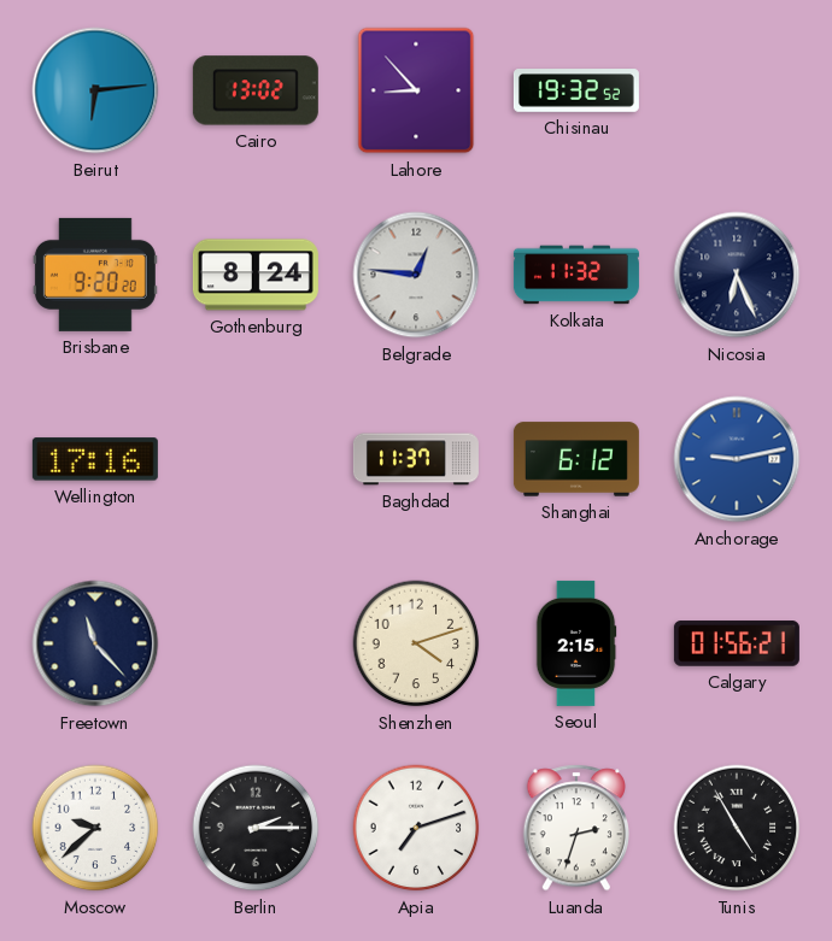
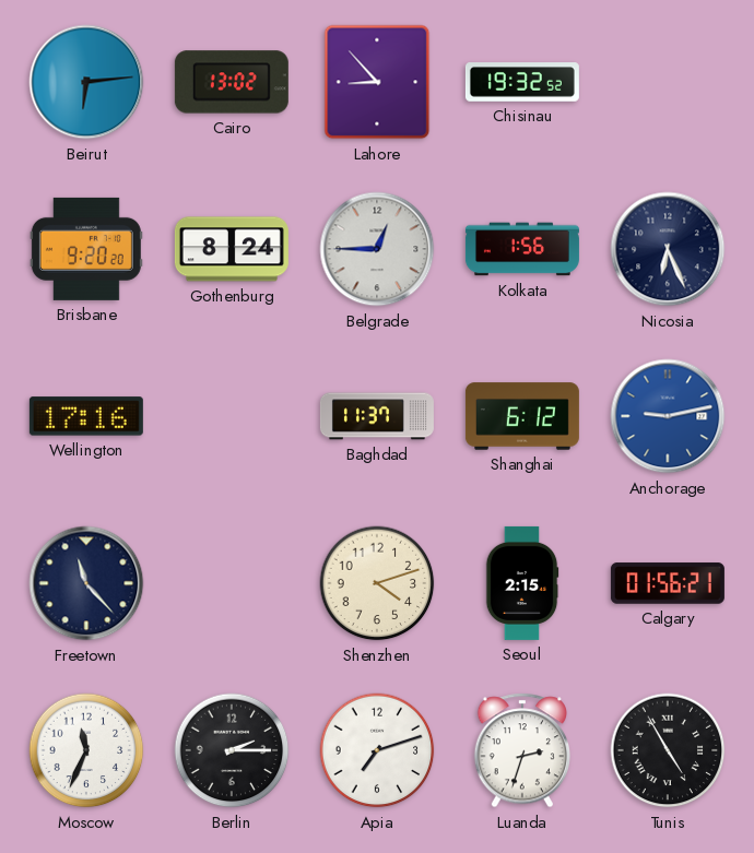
Belgrade: 12:46 -> 12:45 (377, 249)
Kolkata: 11:32 -> 1:56 (522, 249)
Moscow: 9:38 -> 11:34 (86, 750)
